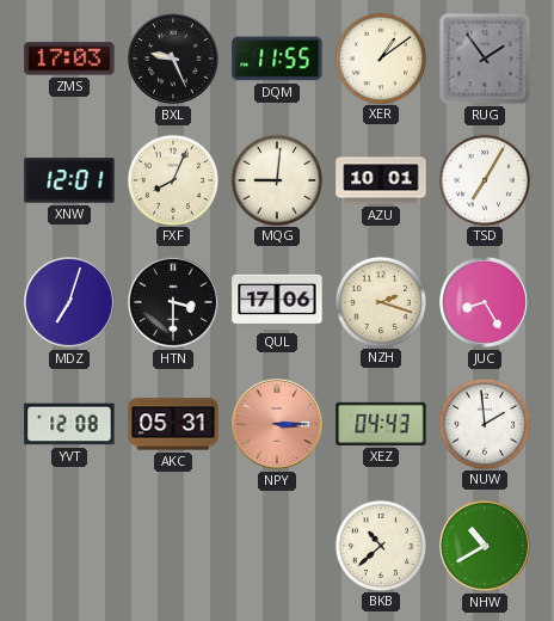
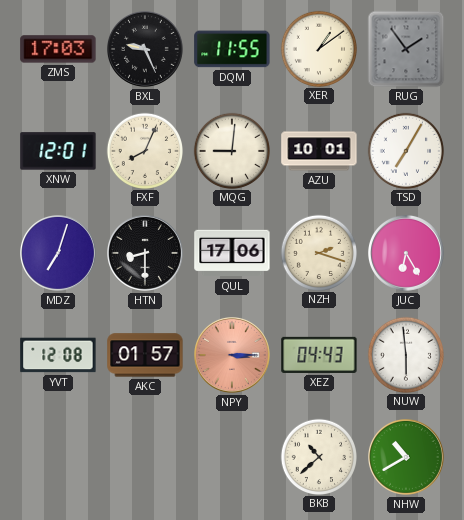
HTN: 3:30 -> 8:30 (146, 254)
JUC: 8:25 -> 6:25 (407, 254)
AKC: 05:31 -> 01:57 (145, 355)
NUW: 1:59 -> 5:59 (405, 354)
